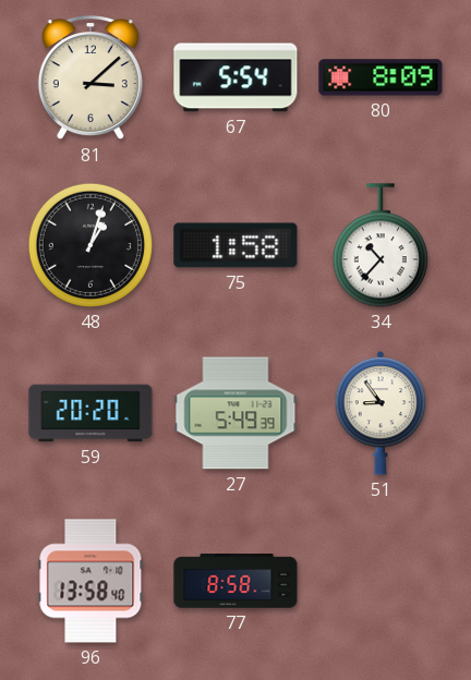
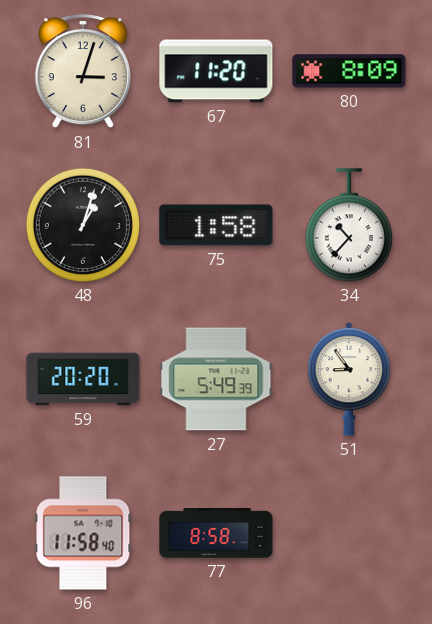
81: 3:08 -> 3:03 (83, 72)
67: 5:54 -> 11:20 (216, 71)
96: 13:58 -> 11:58 (83, 533)
